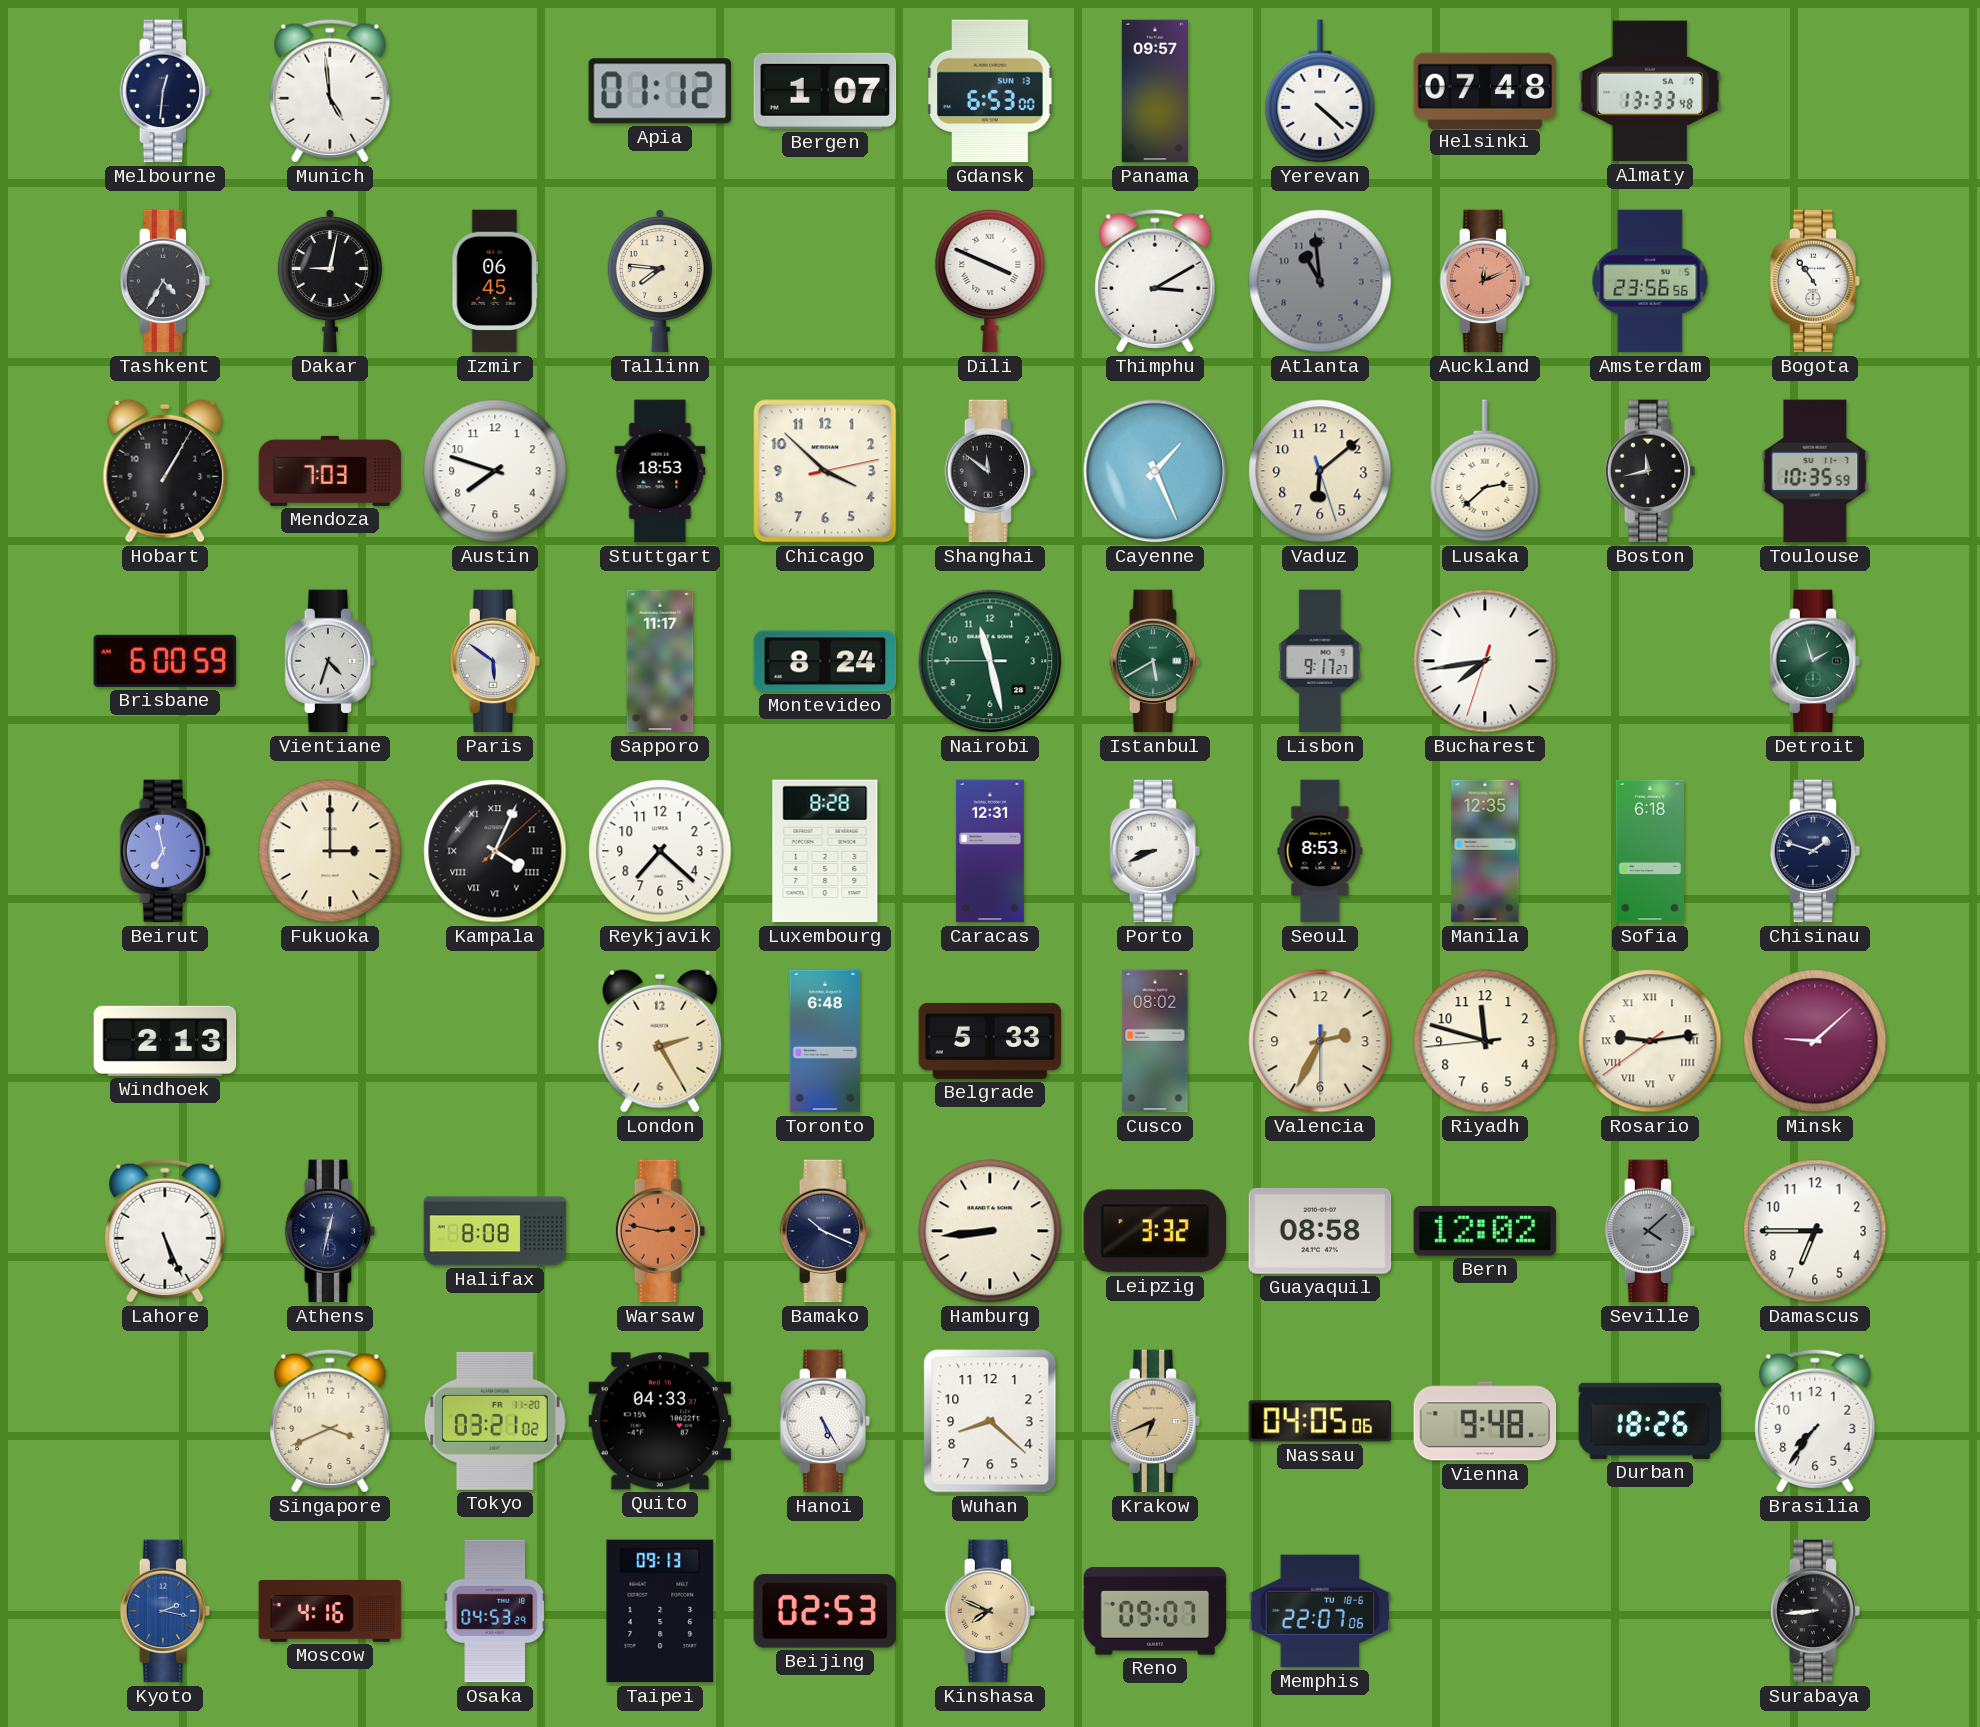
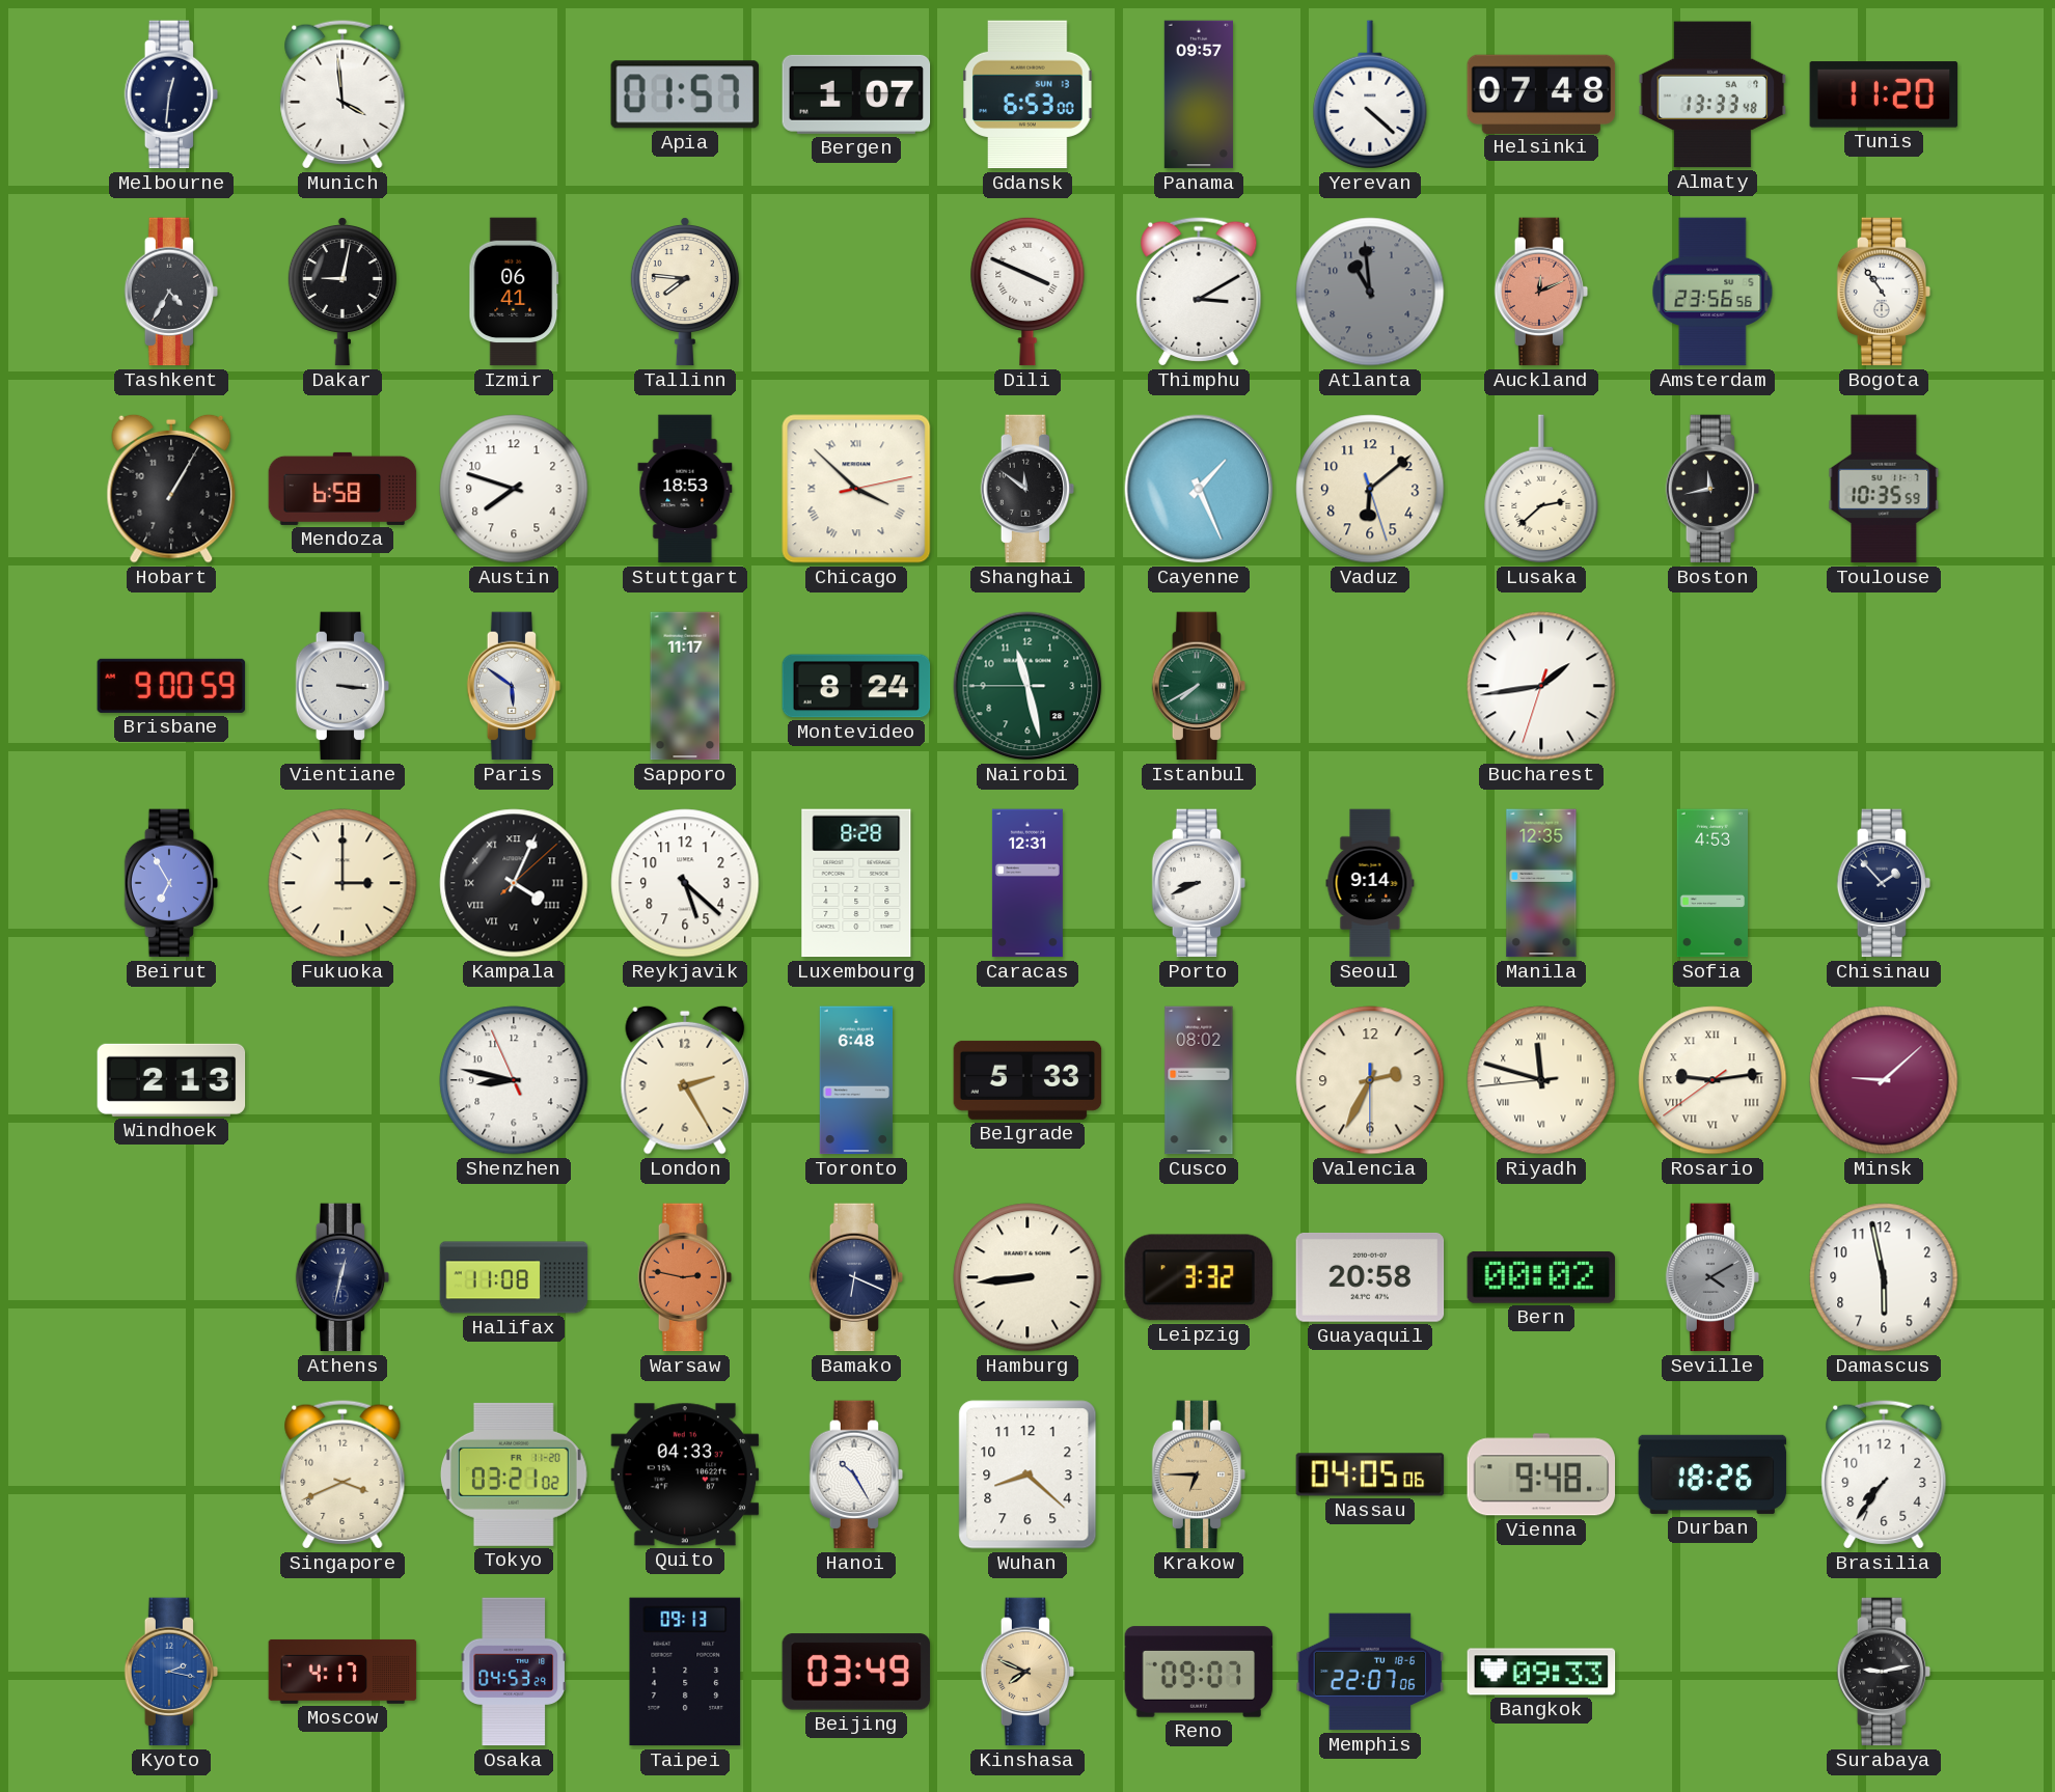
Munich: 4:59 -> 3:59 (342, 94)
Apia: 01:12 -> 01:57 (684, 94)
Tunis: none -> 11:20 (1884, 94)
Izmir: 06:45 -> 06:41 (514, 292)
Mendoza: 7:03 -> 6:58 (342, 489)
Chicago numerals: Arabic -> Roman (856, 489)
Brisbane: 6:00 -> 9:00 (171, 686)
Vientiane: 4:33 -> 3:16 (342, 686)
Istanbul: 5:40 -> 7:40 (1199, 686)
Lisbon: 9:17 -> none (1320, 661)
Bucharest: 7:43 -> 1:43 (1541, 686)
Detroit: 1:57 -> none (1815, 661)
Beirut: 6:58 -> 6:55 (171, 883)
Reykjavik: 7:22 -> 5:22 (685, 883)
Seoul: 8:53 -> 9:14 (1370, 883)
Sofia: 6:18 -> 4:53 (1712, 883)
Chisinau: 1:48 -> 1:53 (1884, 883)
Shenzhen: none -> 8:46 (514, 1080)
Riyadh numerals: Arabic -> Roman (1541, 1080)
Lahore: 5:26 -> none (165, 1231)
Halifax: 8:08 -> 11:08 (514, 1277)
Bamako: 10:19 -> 6:19 (856, 1277)
Guayaquil: 08:58 -> 20:58 (1370, 1277)
Bern: 12:02 -> 00:02 (1541, 1277)
Seville: 4:08 -> 4:10 (1712, 1277)
Damascus: 6:45 -> 5:58 (1884, 1277)
Hanoi: 5:25 -> 10:25 (856, 1474)
Krakow: 6:41 -> 6:45 (1199, 1474)
Moscow: 4:16 -> 4:17 (342, 1672)
Beijing: 02:53 -> 03:49 (856, 1672)
Bangkok: none -> 09:33 (1541, 1672)
Surabaya: 8:44 -> 9:13 (1884, 1672)
